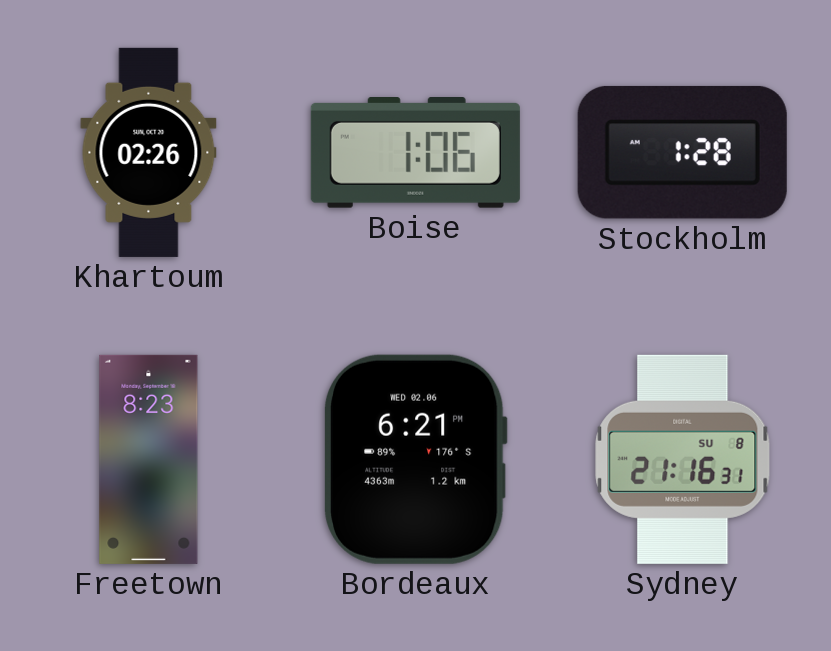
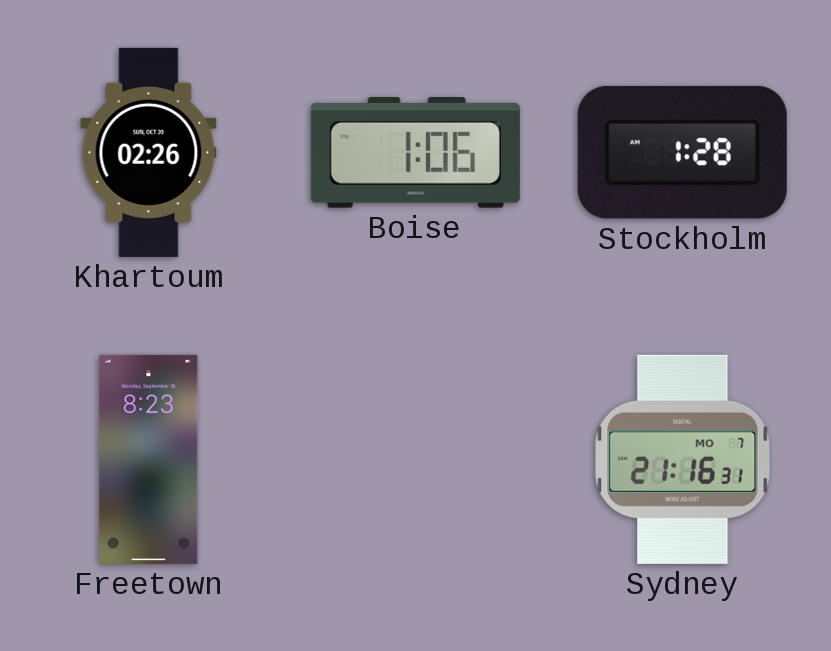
Bordeaux: 6:21 -> none (415, 459)
Sydney date: SU 8 -> MO 7 (683, 459)
